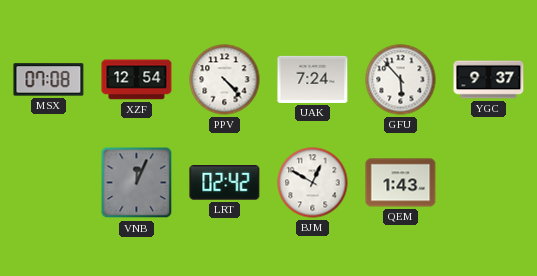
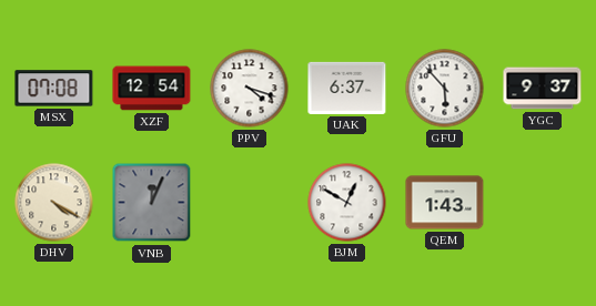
PPV: 4:23 -> 4:18 (250, 89)
UAK: 7:24 -> 6:37 (347, 88)
DHV: none -> 4:20 (54, 203)
LRT: 02:42 -> none (225, 183)
